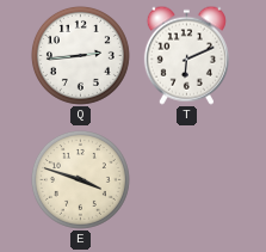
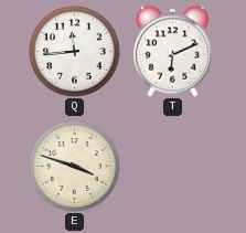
Q: 2:44 -> 11:44 (74, 51)
